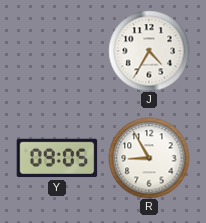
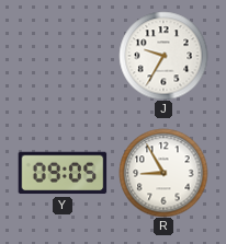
J: 4:35 -> 9:35 (163, 56)
